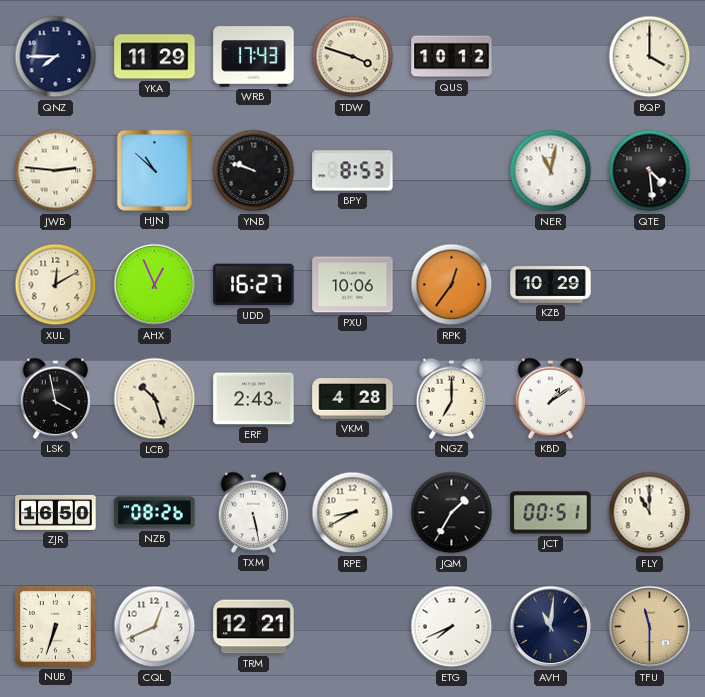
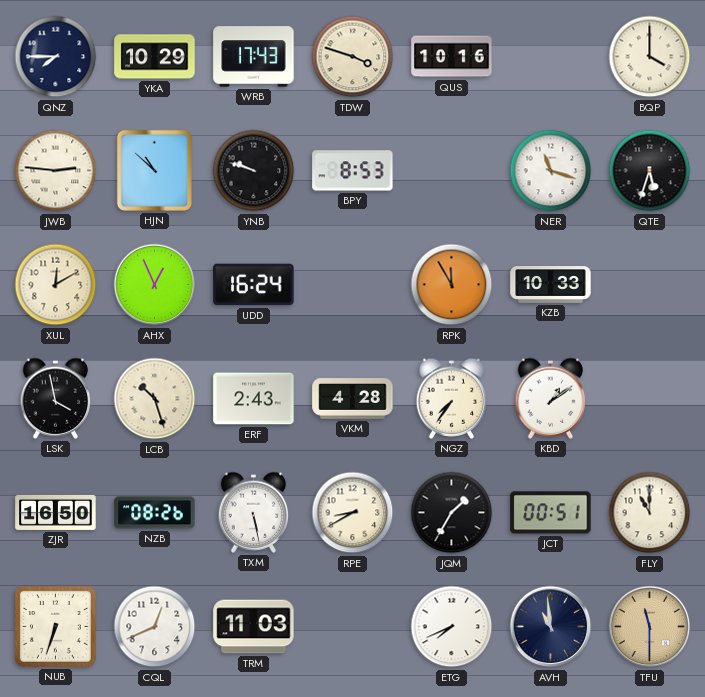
YKA: 11:29 -> 10:29 (155, 57)
QUS: 10:12 -> 10:16 (452, 57)
NER: 11:02 -> 11:18 (551, 171)
QTE: 4:29 -> 5:33 (650, 171)
UDD: 16:27 -> 16:24 (254, 285)
PXU: 10:06 -> none (353, 285)
RPK: 12:36 -> 11:55 (452, 285)
KZB: 10:29 -> 10:33 (551, 285)
NGZ: 7:00 -> 7:36 (452, 398)
TRM: 12:21 -> 11:03 (254, 627)
AVH: 11:01 -> 10:59 (551, 627)
